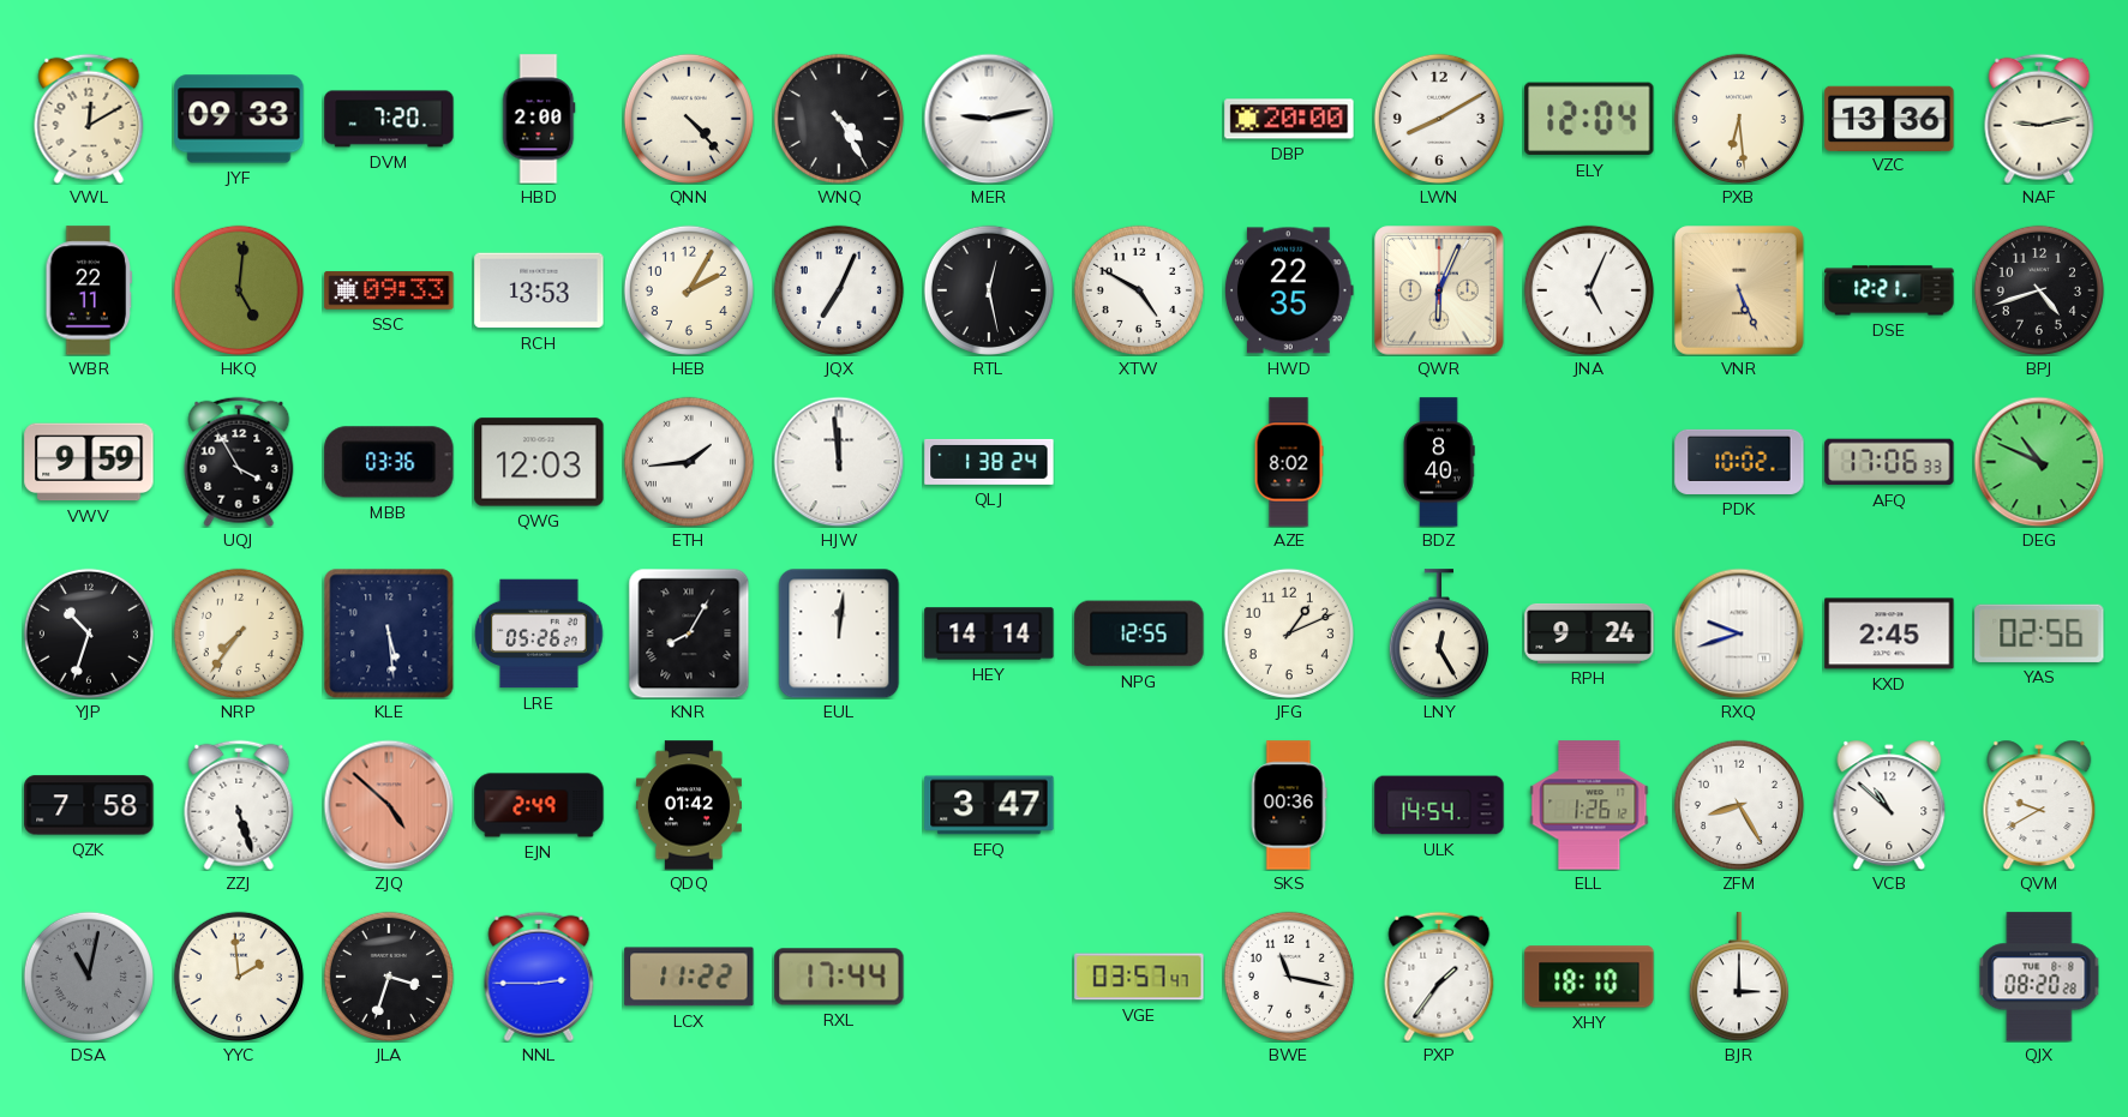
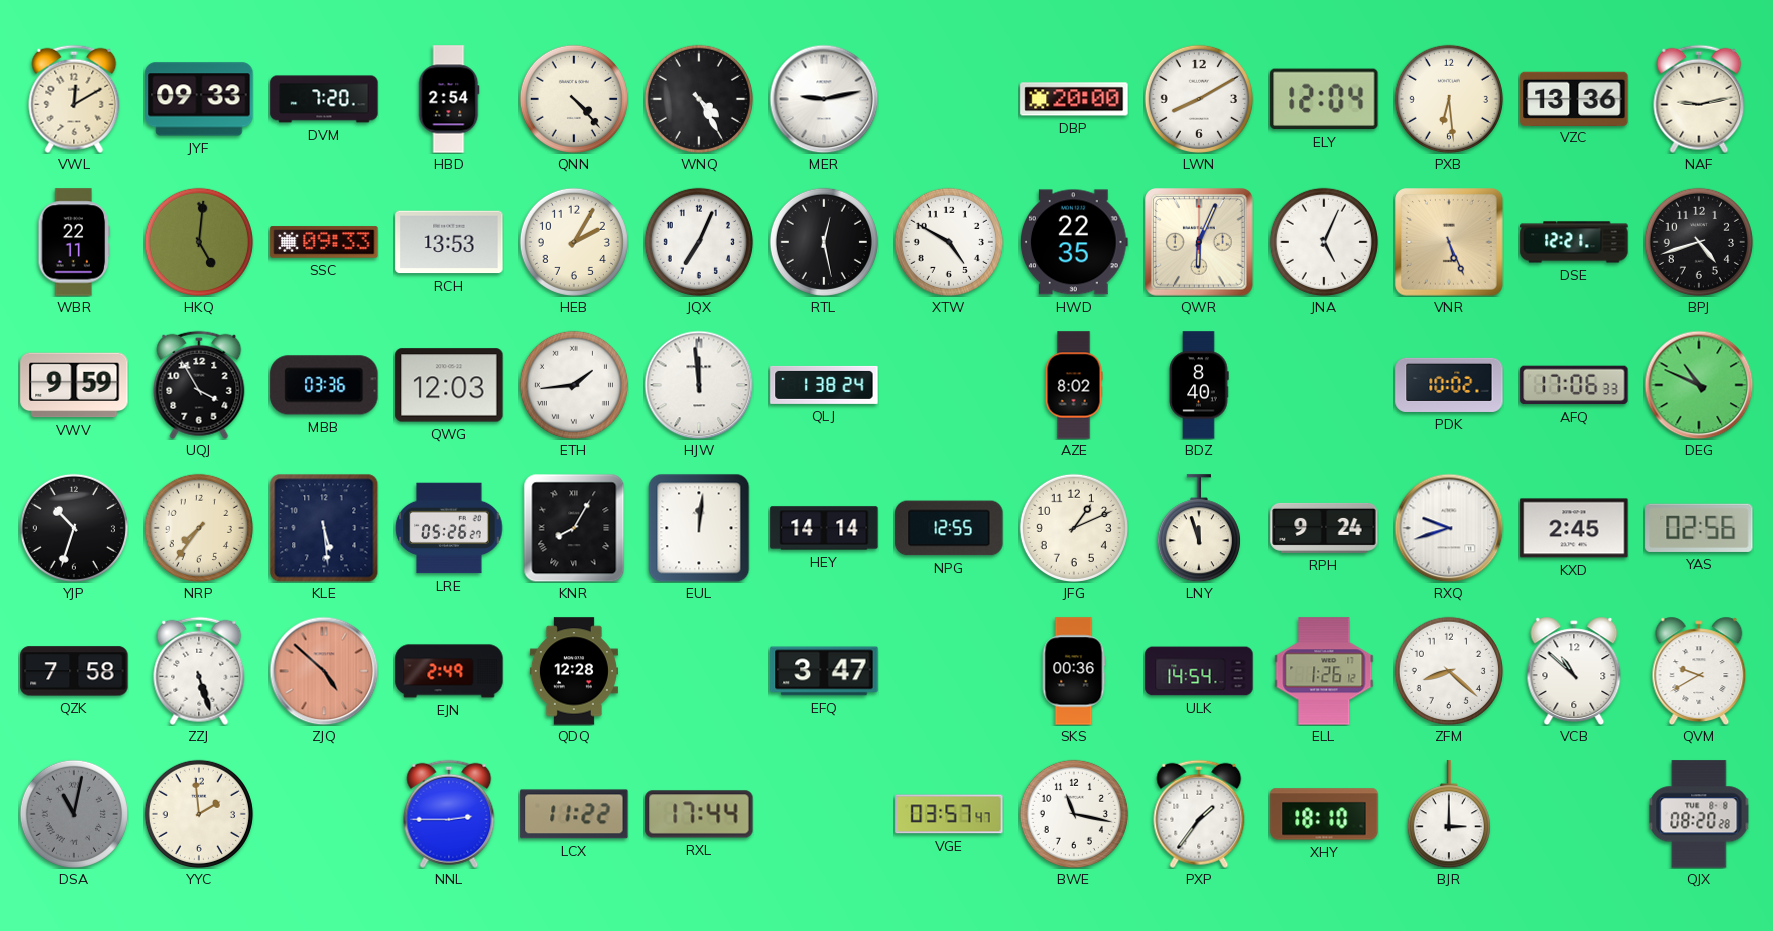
HBD: 2:00 -> 2:54 (449, 99)
LNY: 12:25 -> 11:57 (1199, 528)
QDQ: 01:42 -> 12:28 (574, 671)
ZFM: 8:25 -> 8:22 (1449, 671)
JLA: 3:33 -> none (389, 977)
